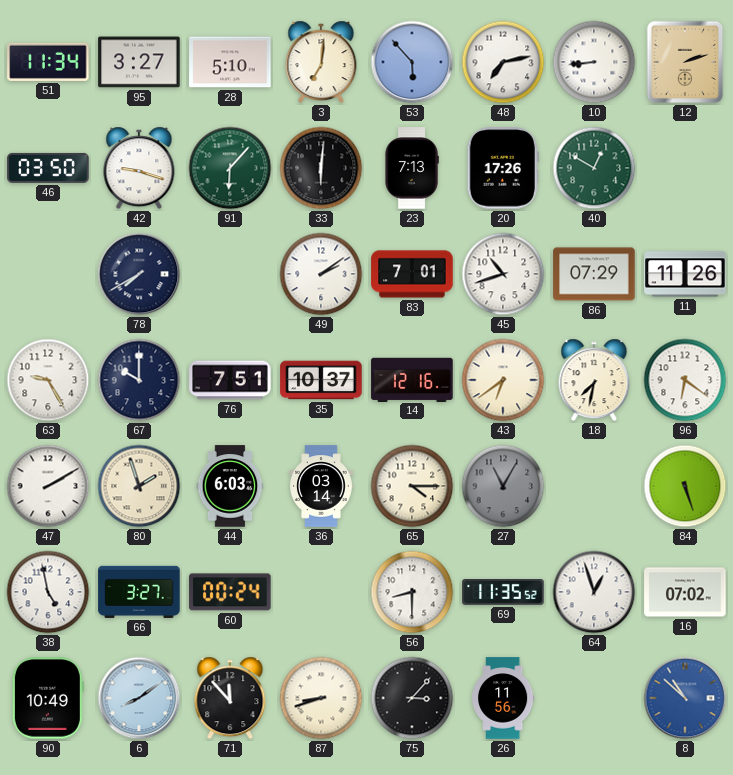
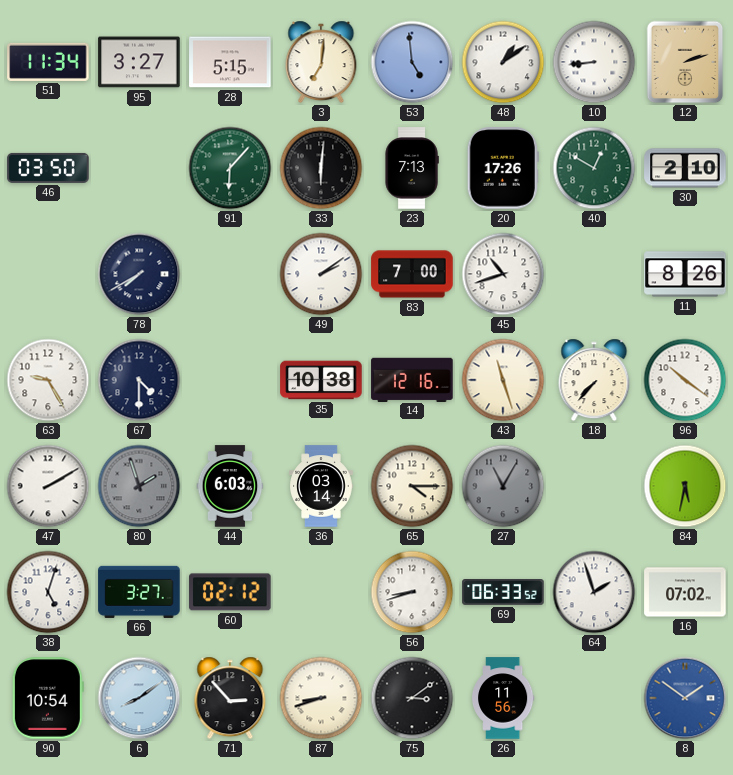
28: 5:10 -> 5:15 (230, 62)
53: 5:53 -> 4:59 (412, 62)
48: 7:13 -> 1:09 (503, 62)
42: 9:18 -> none (139, 168)
30: none -> 2:10 (685, 168)
83: 7:01 -> 7:00 (412, 274)
86: 07:29 -> none (594, 274)
11: 11:26 -> 8:26 (685, 274)
67: 10:00 -> 4:30 (139, 380)
76: 7:51 -> none (230, 380)
35: 10:37 -> 10:38 (321, 380)
43: 6:39 -> 11:27 (503, 380)
18: 7:32 -> 7:37 (594, 380)
96: 6:21 -> 10:21 (685, 380)
80 dial: cream -> grey (139, 486)
84: 5:27 -> 5:32 (685, 486)
38: 4:58 -> 5:03 (48, 592)
60: 00:24 -> 02:12 (230, 592)
56: 8:30 -> 8:42 (412, 592)
69: 11:35 -> 06:33 (503, 592)
64: 12:57 -> 1:57 (594, 592)
90: 10:49 -> 10:54 (48, 698)
71: 11:53 -> 2:53 (230, 698)
75: 3:07 -> 3:09 (412, 698)
8: 10:52 -> 1:51 (685, 698)
